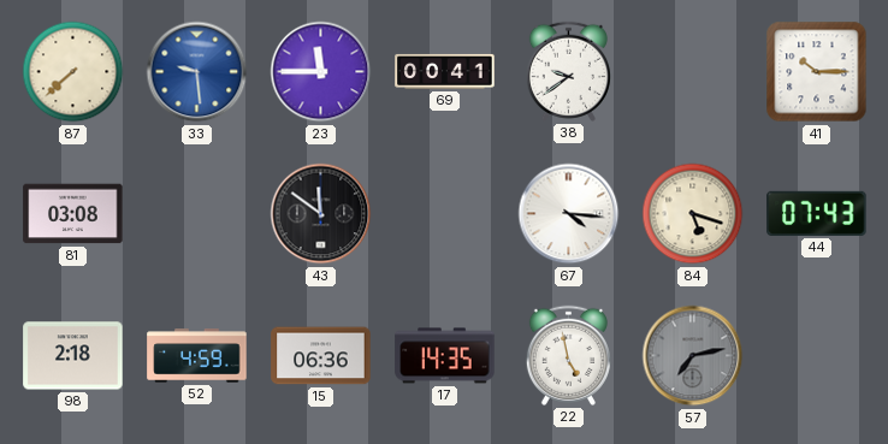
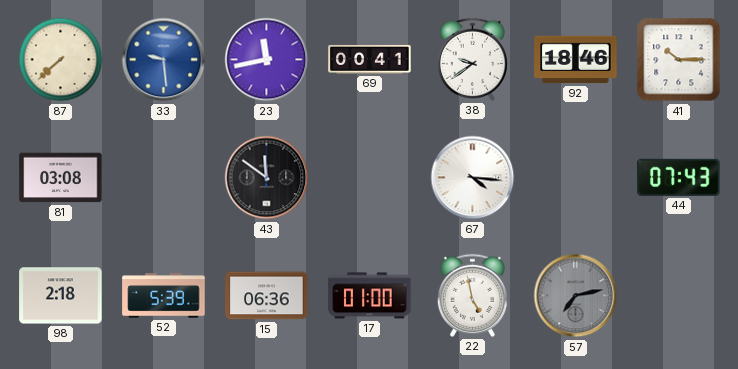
23: 11:45 -> 11:43 (267, 60)
92: none -> 18:46 (576, 60)
84: 5:18 -> none (693, 214)
52: 4:59 -> 5:39 (164, 296)
17: 14:35 -> 01:00 (370, 296)
